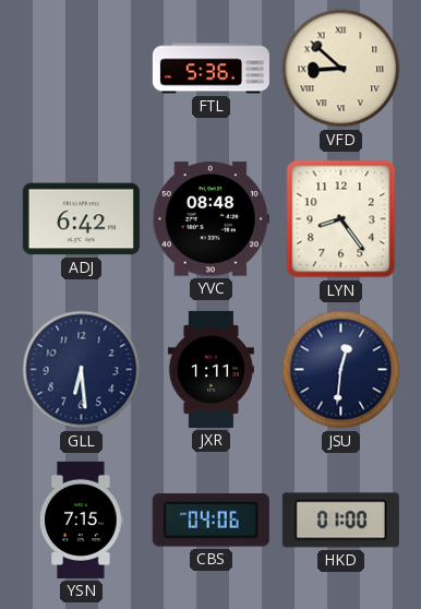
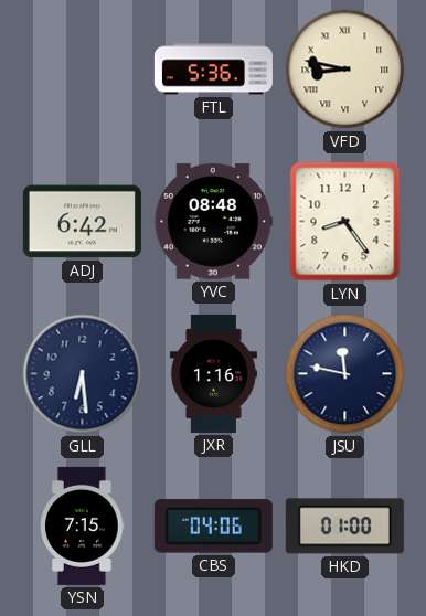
VFD: 8:52 -> 8:47 (345, 70)
JXR: 1:11 -> 1:16 (213, 373)
JSU: 12:31 -> 11:47 (345, 374)
